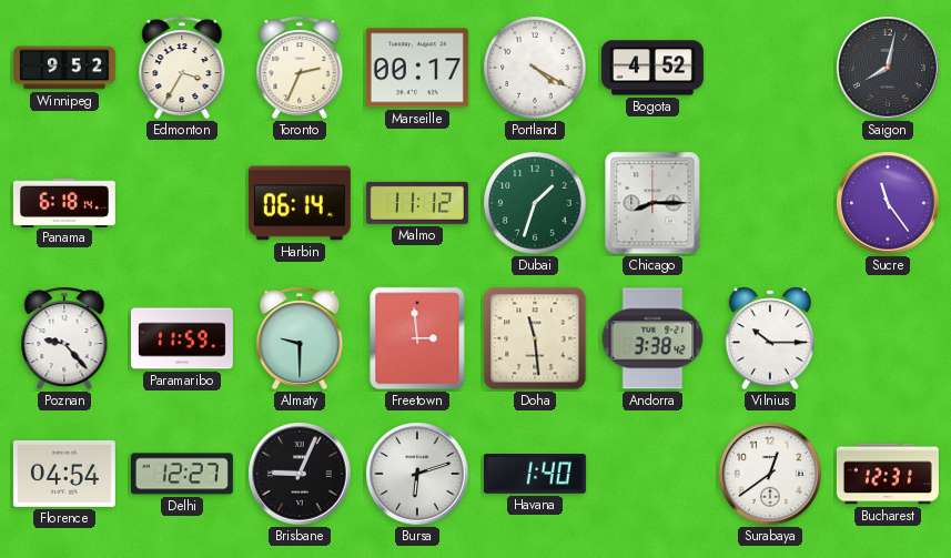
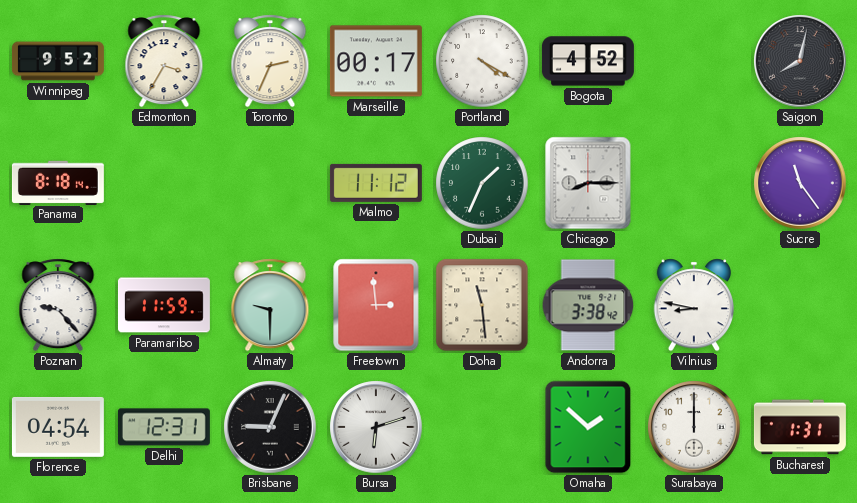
Panama: 6:18 -> 8:18 (58, 182)
Harbin: 06:14 -> none (300, 203)
Dubai: 1:33 -> 1:34 (482, 183)
Vilnius: 10:15 -> 8:47 (693, 305)
Delhi: 12:27 -> 12:31 (164, 427)
Havana: 1:40 -> none (535, 475)
Omaha: none -> 1:52 (588, 427)
Surabaya: 12:39 -> 12:00 (694, 427)
Bucharest: 12:31 -> 1:31 (800, 427)
